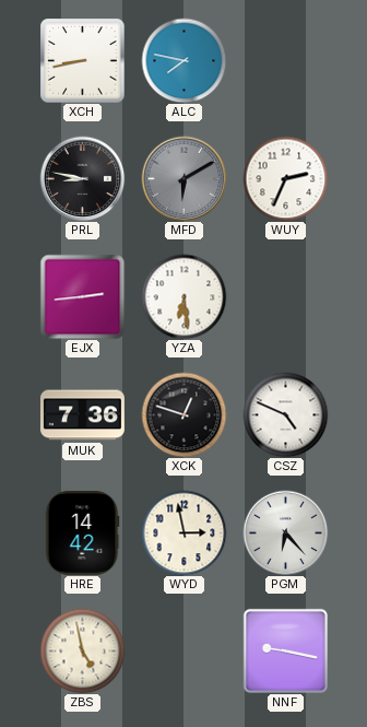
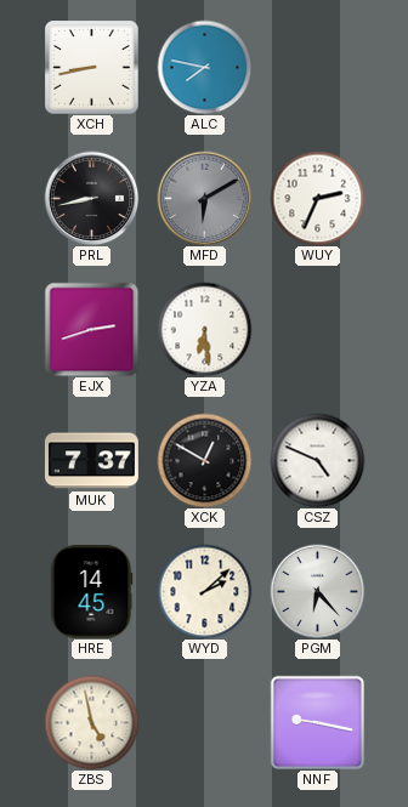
PRL: 8:47 -> 8:43 (91, 198)
EJX: 2:44 -> 2:42 (91, 329)
MUK: 7:36 -> 7:37 (91, 461)
XCK: 12:48 -> 12:50 (204, 460)
HRE: 14:42 -> 14:45 (91, 591)
WYD: 2:58 -> 2:08 (204, 591)
